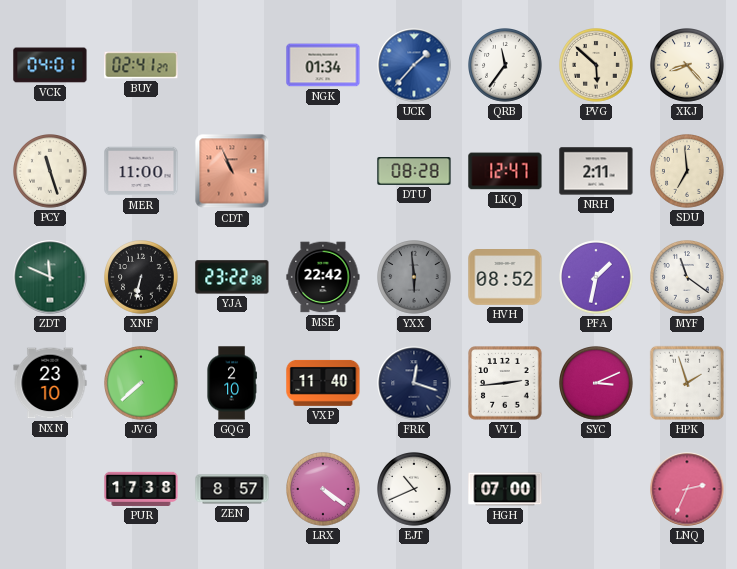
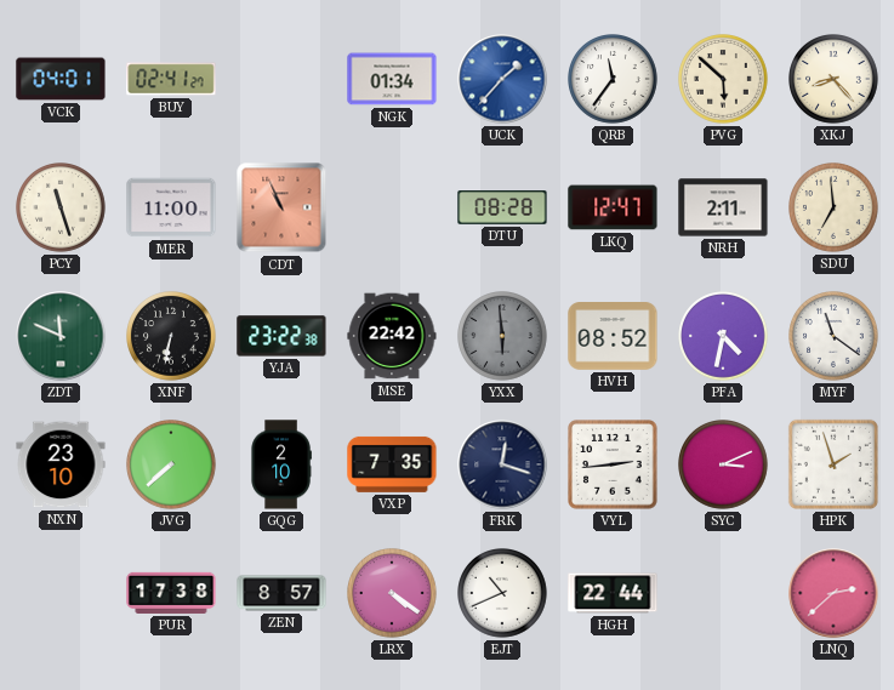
PFA: 1:32 -> 4:32 (724, 337)
VXP: 11:40 -> 7:35 (392, 464)
HGH: 07:00 -> 22:44 (613, 593)
LNQ: 2:34 -> 2:38 (833, 593)
